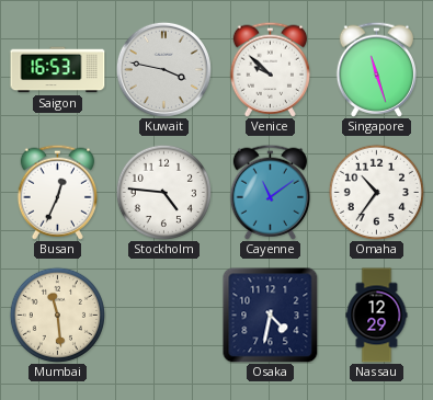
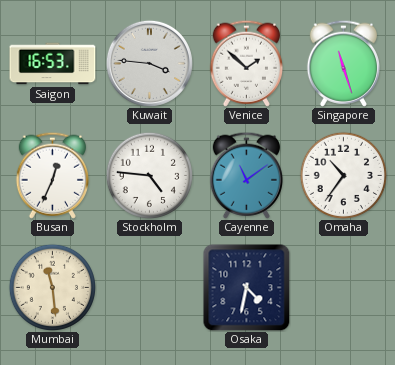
Kuwait: 3:47 -> 3:46 (149, 63)
Venice: 9:52 -> 1:52 (246, 63)
Nassau: 12:29 -> none (377, 316)
